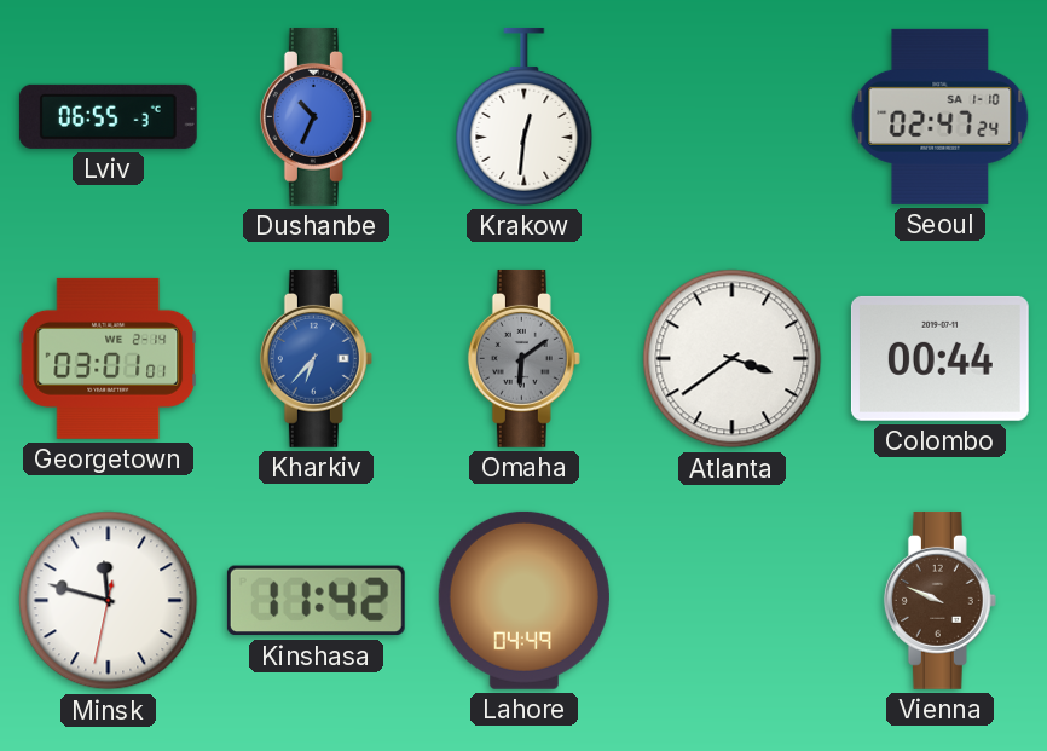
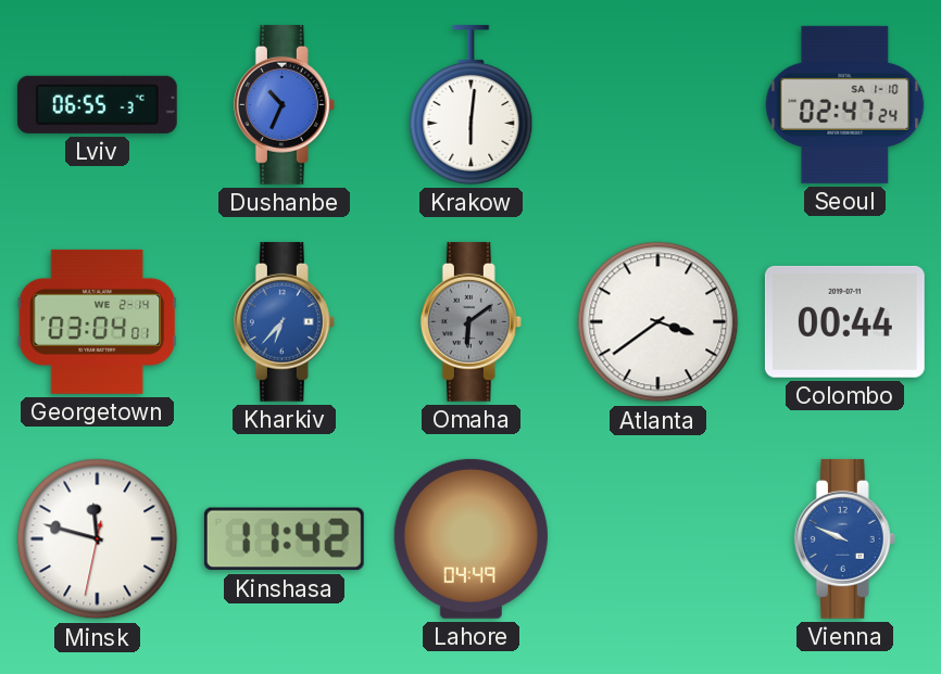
Krakow: 12:31 -> 6:01 (472, 104)
Georgetown: 03:01 -> 03:04 (98, 321)
Vienna dial: brown -> blue (844, 538)
